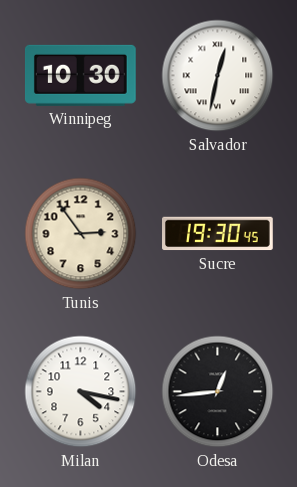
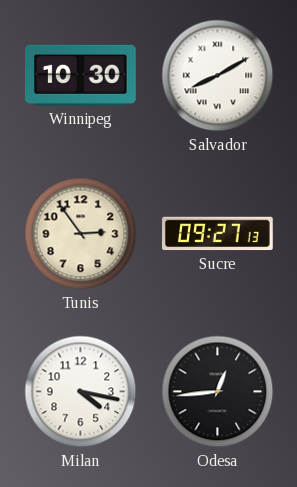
Salvador: 12:32 -> 8:10 (218, 76)
Sucre: 19:30 -> 09:27 (218, 234)
